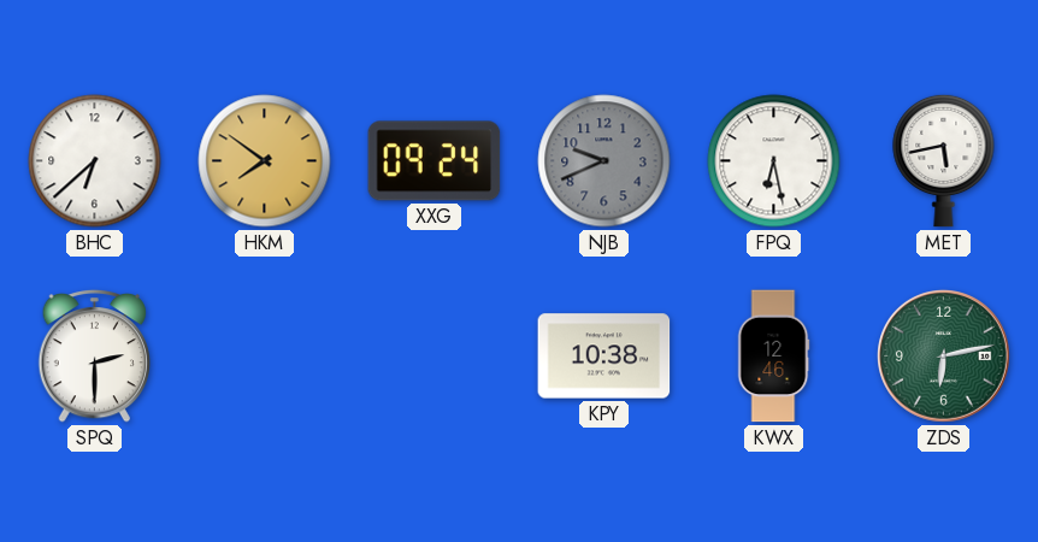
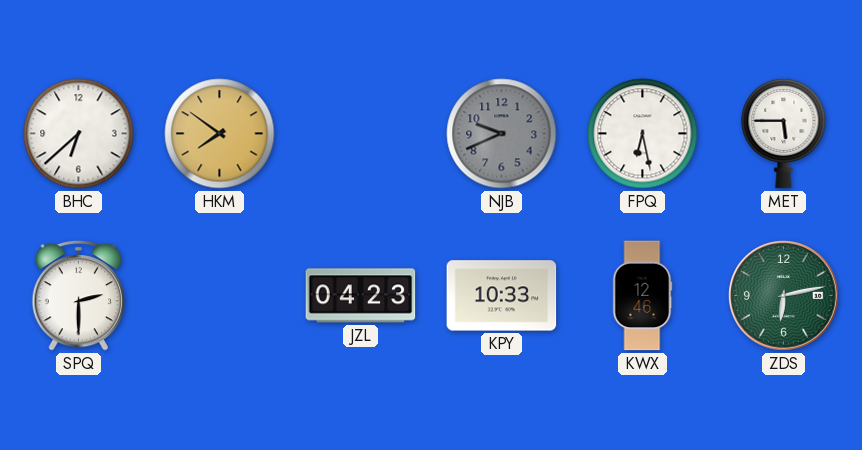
XXG: 09:24 -> none (435, 161)
MET: 5:43 -> 5:45 (784, 133)
JZL: none -> 04:23 (361, 296)
KPY: 10:38 -> 10:33 (502, 296)
